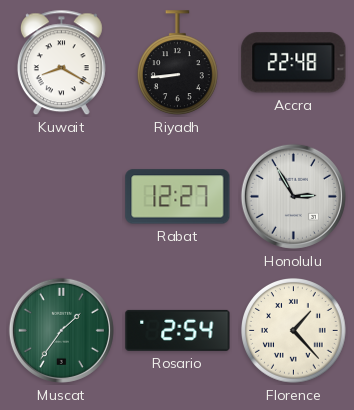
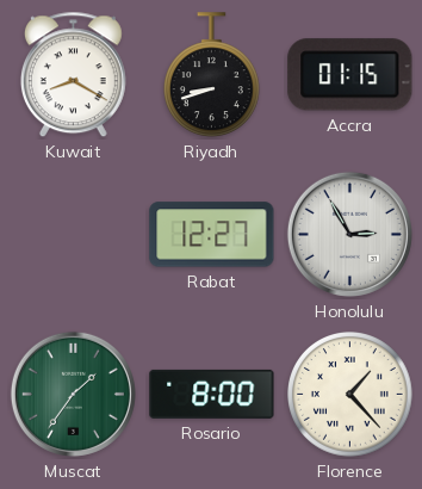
Riyadh: 8:44 -> 8:42 (212, 75)
Accra: 22:48 -> 01:15 (350, 75)
Rosario: 2:54 -> 8:00 (212, 394)
